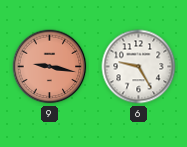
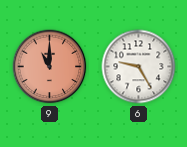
9: 9:17 -> 11:00 (50, 67)
